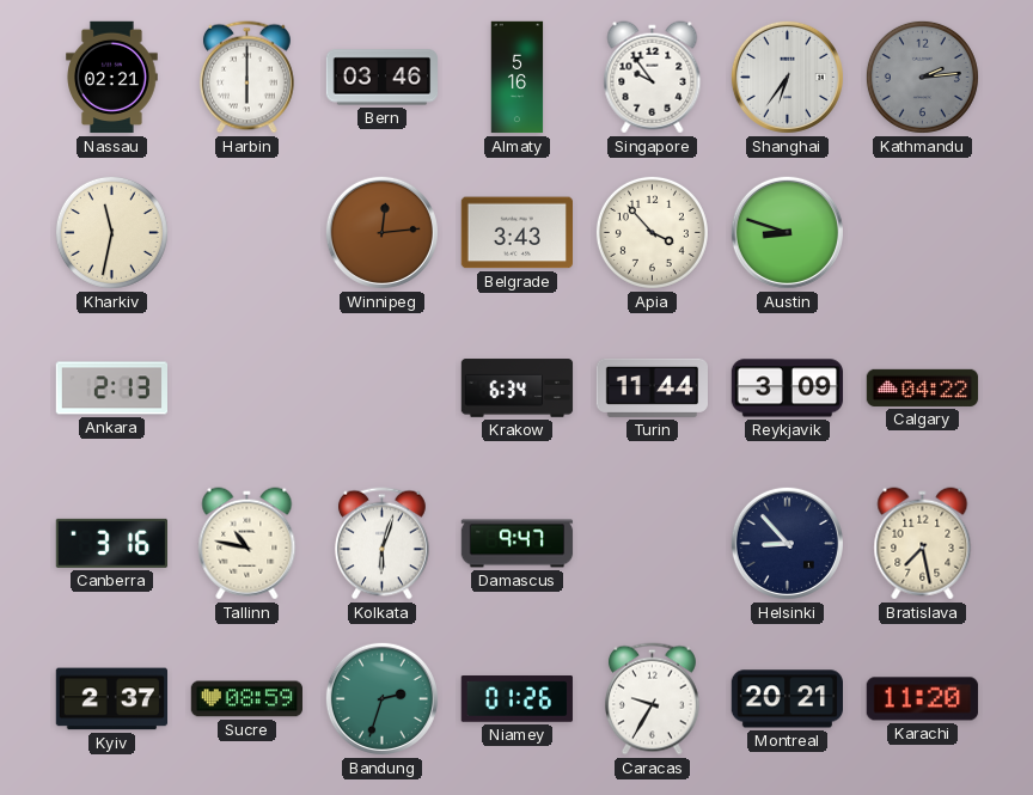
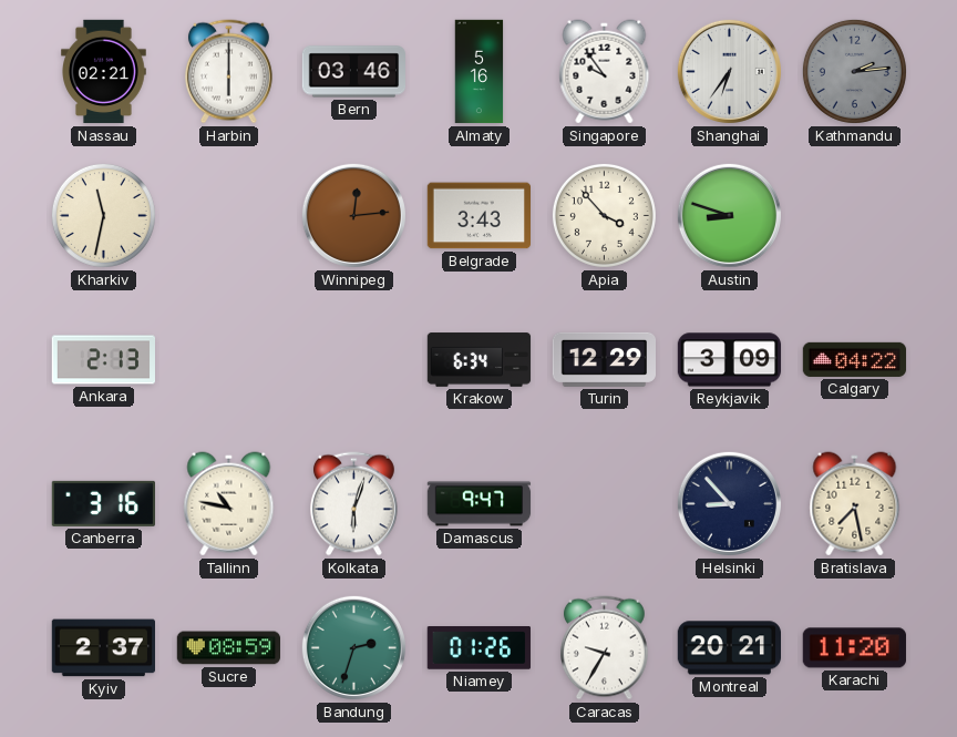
Turin: 11:44 -> 12:29 (604, 359)
